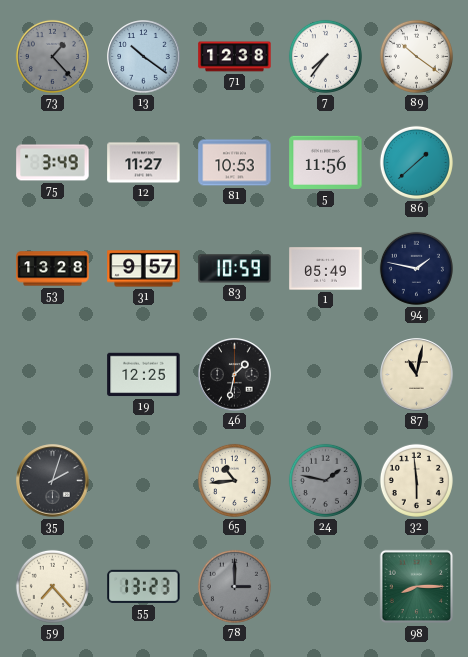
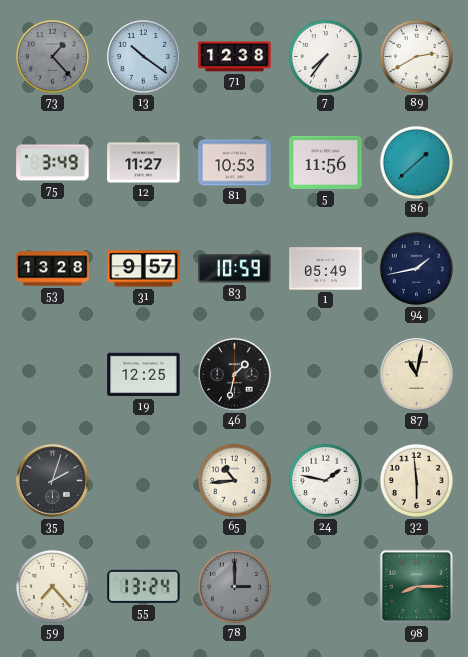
89: 10:21 -> 2:40 (416, 56)
94: 1:47 -> 1:43 (416, 268)
24 dial: grey -> white (325, 480)
55: 13:23 -> 13:24 (144, 586)
